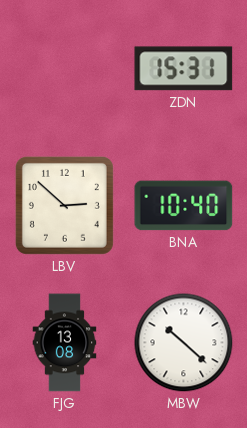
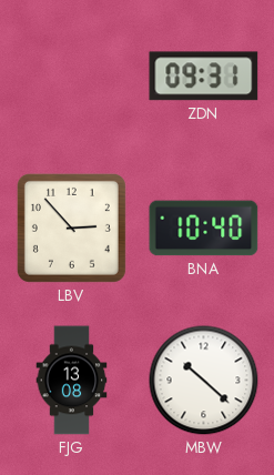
ZDN: 15:31 -> 09:31 (204, 77)
LBV: 2:52 -> 2:53 (71, 228)
